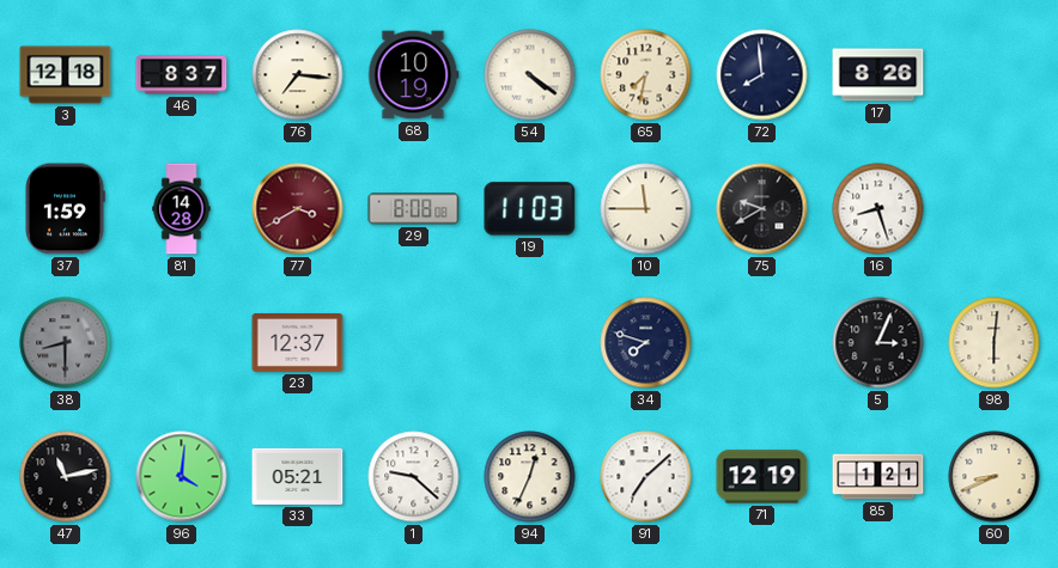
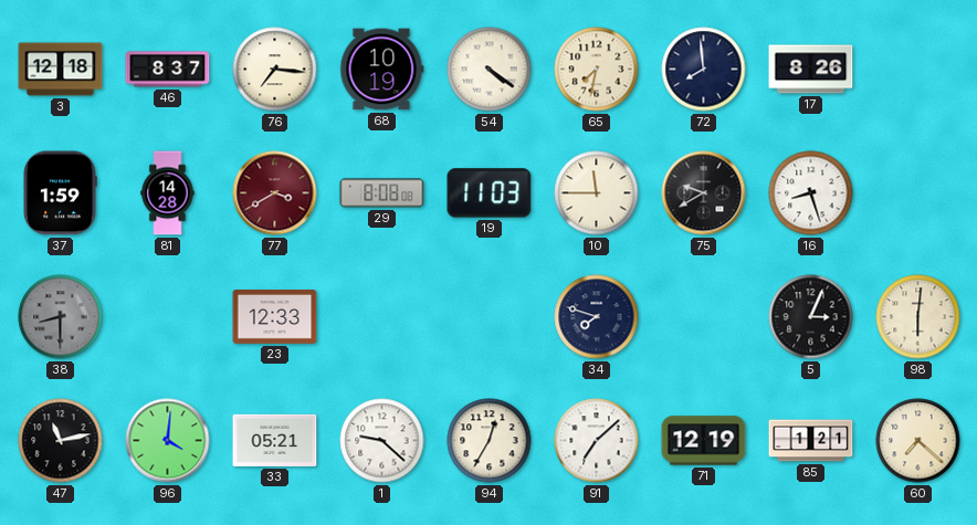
23: 12:37 -> 12:33 (275, 317)
94: 12:34 -> 12:35 (490, 441)
60: 8:41 -> 7:22 (918, 441)
